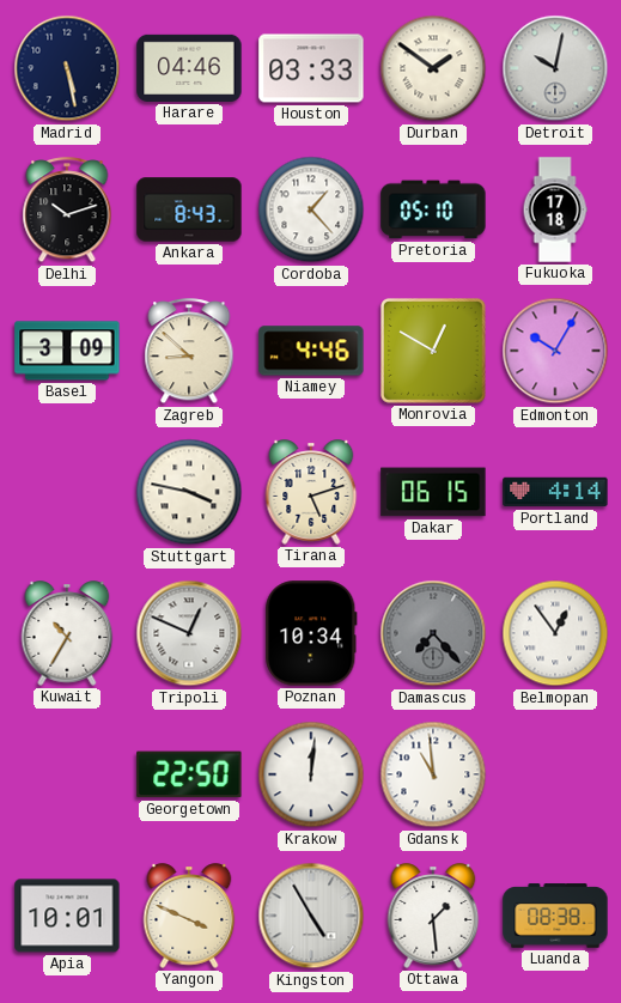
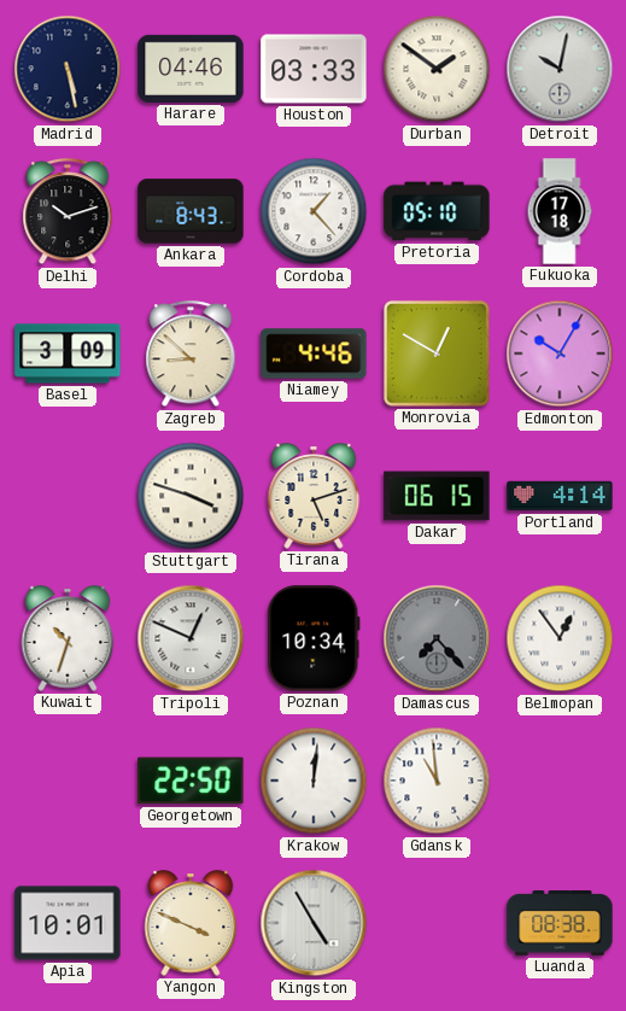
Stuttgart: 3:47 -> 3:48 (191, 496)
Kuwait: 10:35 -> 10:33 (68, 638)
Ottawa: 1:29 -> none (433, 916)
